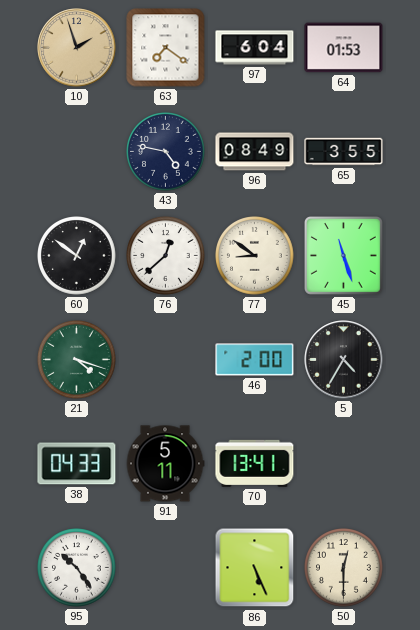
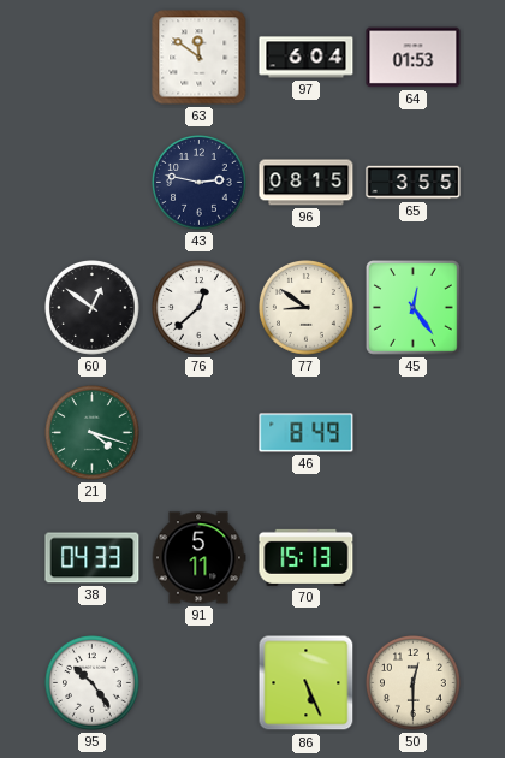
10: 1:57 -> none (77, 48)
63: 7:21 -> 11:51 (200, 58)
43: 4:47 -> 2:47 (200, 183)
96: 08:49 -> 08:15 (307, 183)
45: 11:27 -> 12:24 (414, 308)
46: 2:00 -> 8:49 (307, 433)
5: 4:35 -> none (344, 360)
70: 13:41 -> 15:13 (307, 557)
